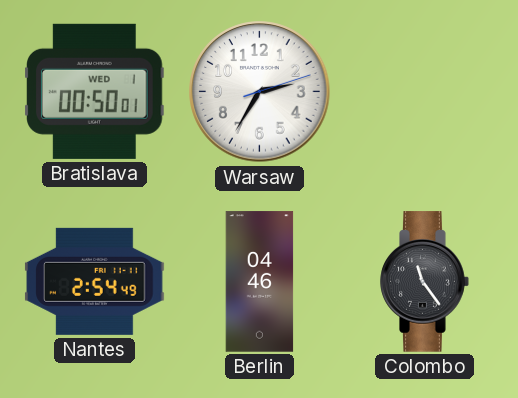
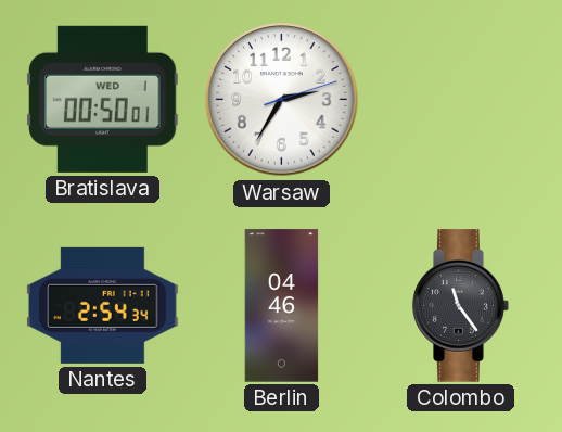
Nantes: 2:54:49 -> 2:54:34 (103, 305)
